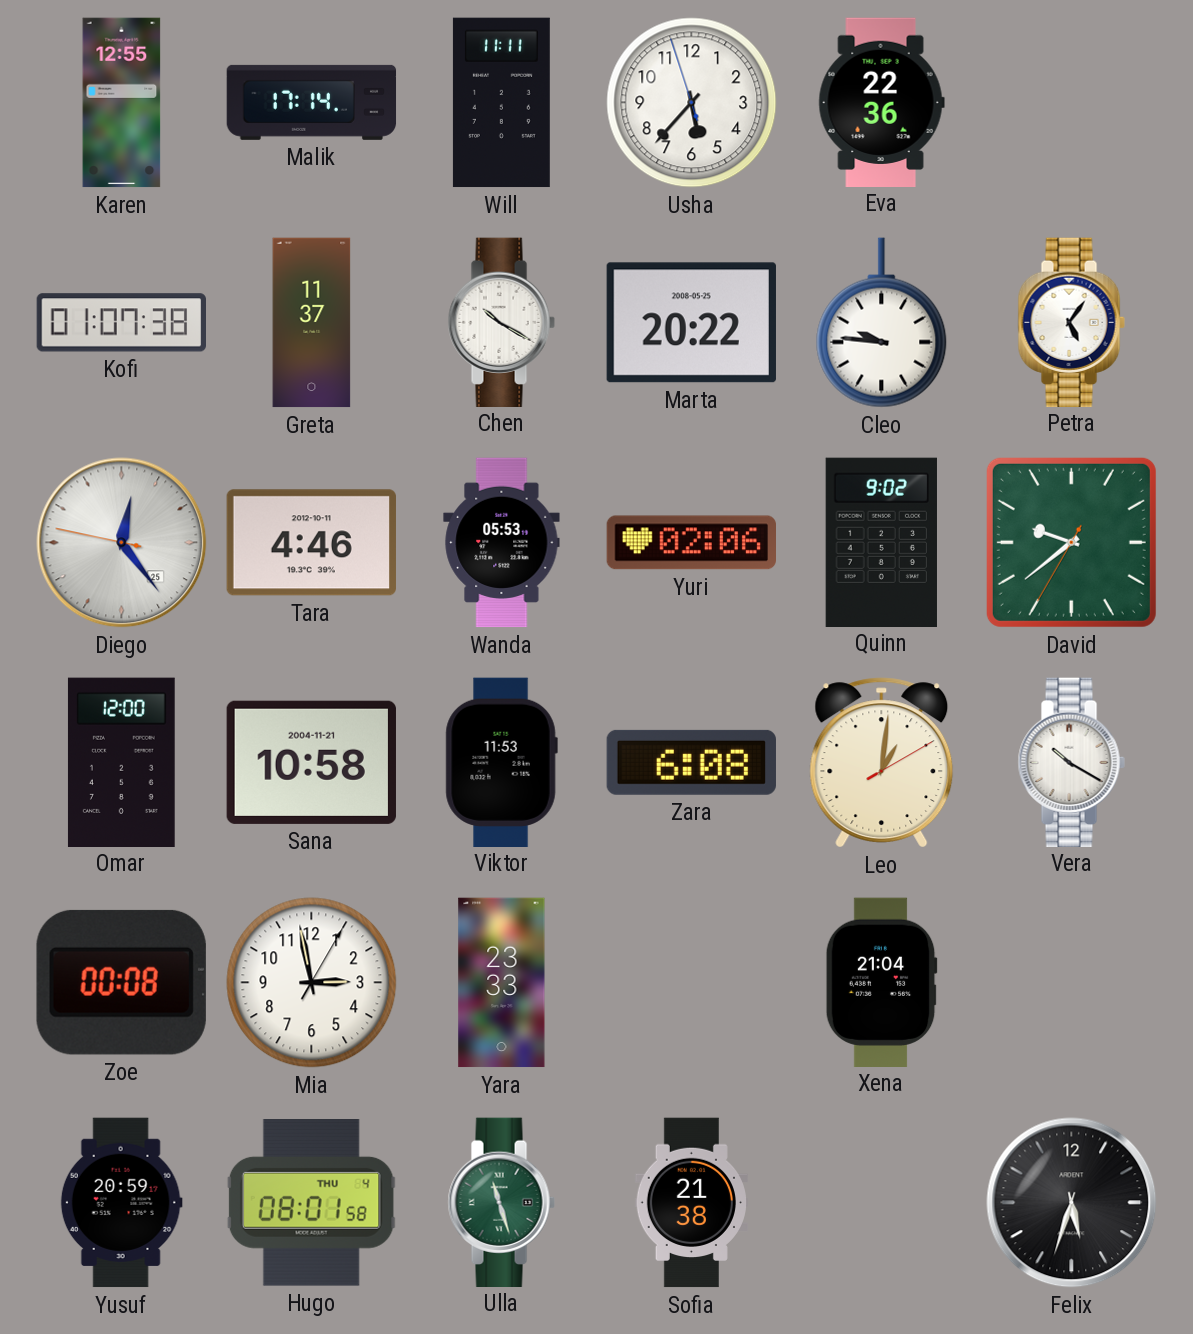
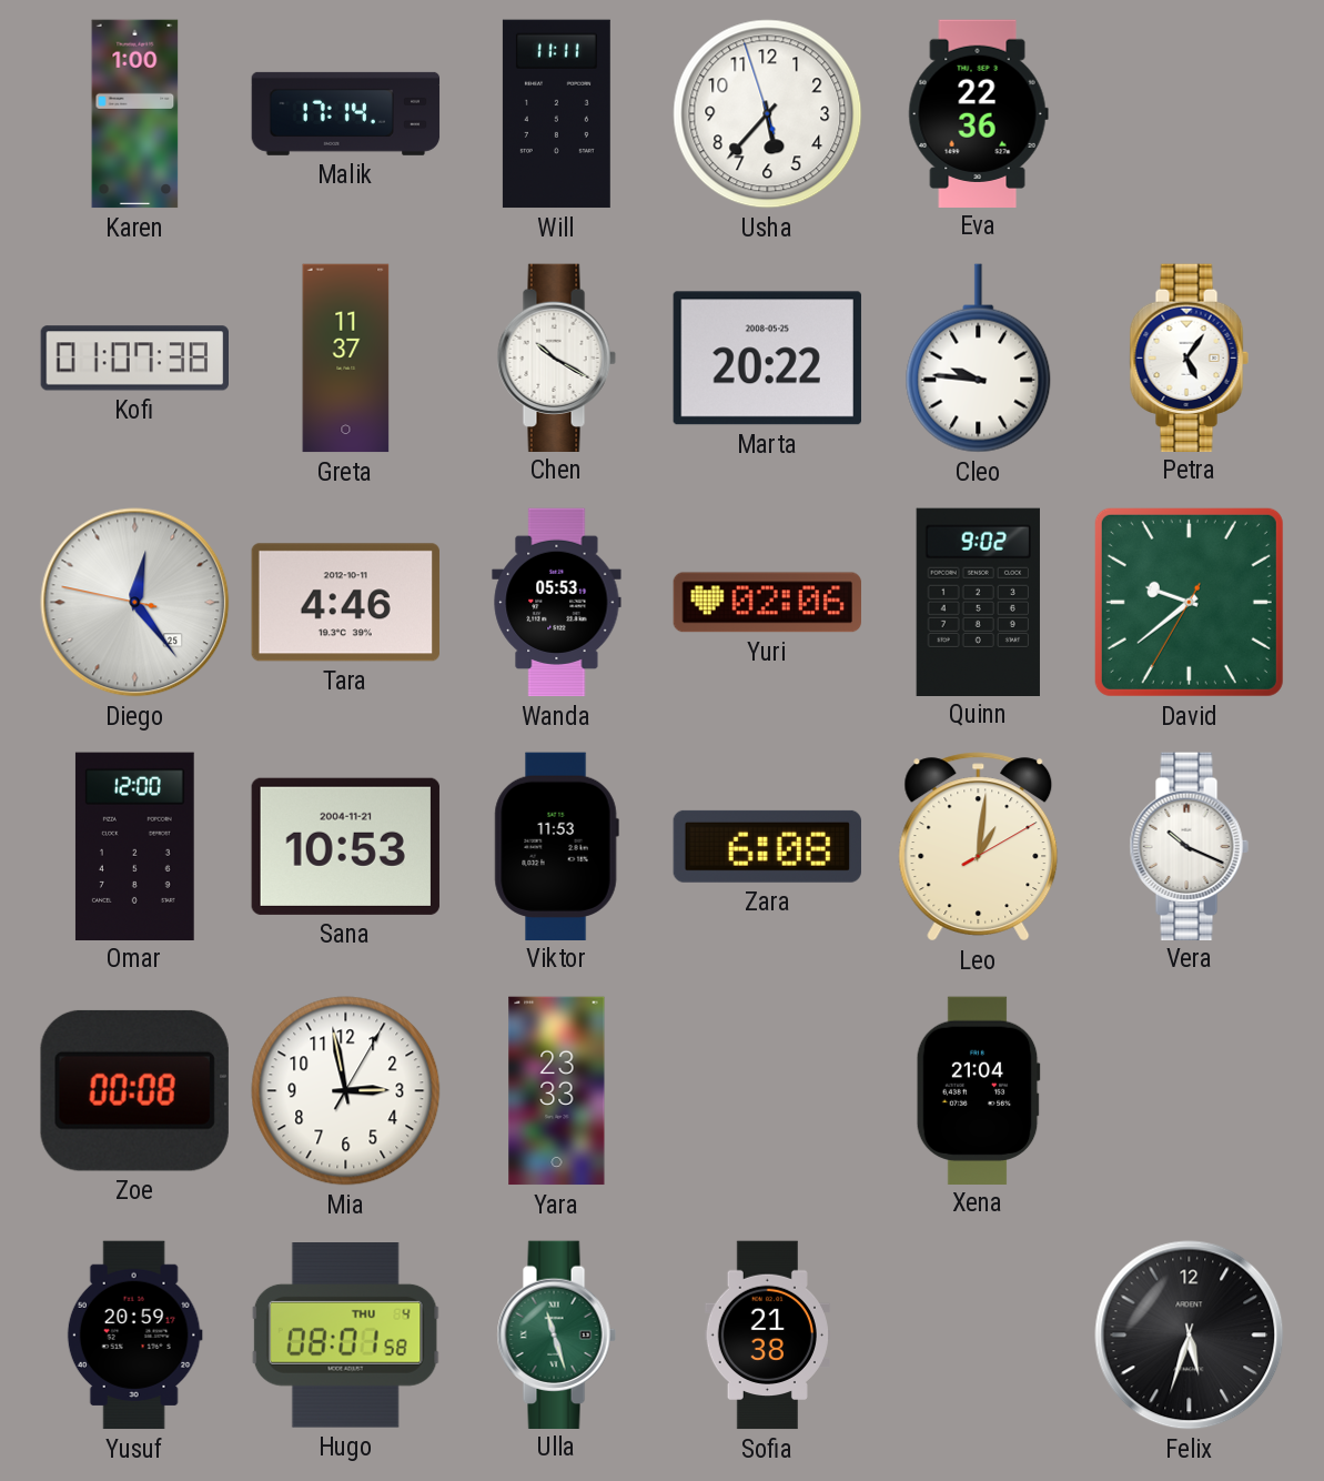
Karen: 12:55 -> 1:00 (135, 114)
Sana: 10:58 -> 10:53 (345, 846)
Vera: 10:20 -> 10:19 (1189, 846)
